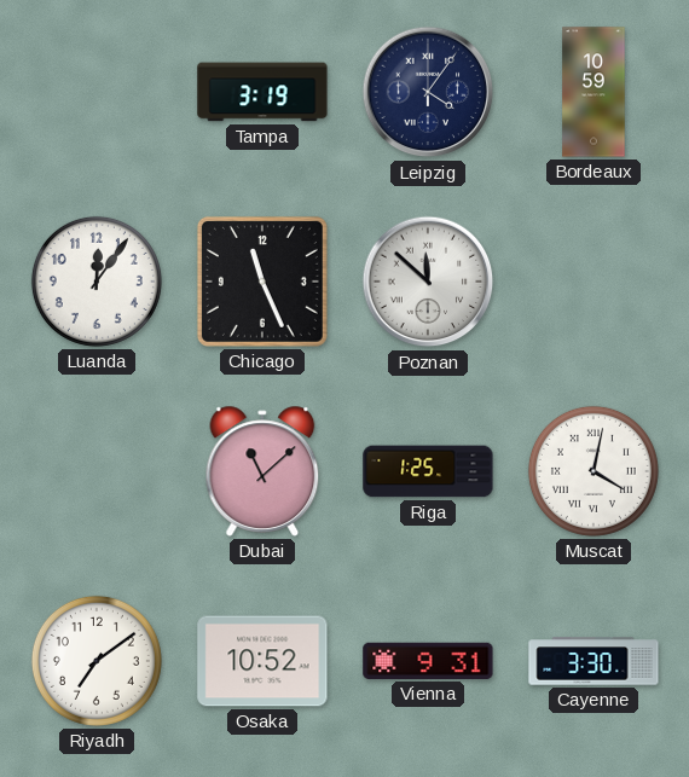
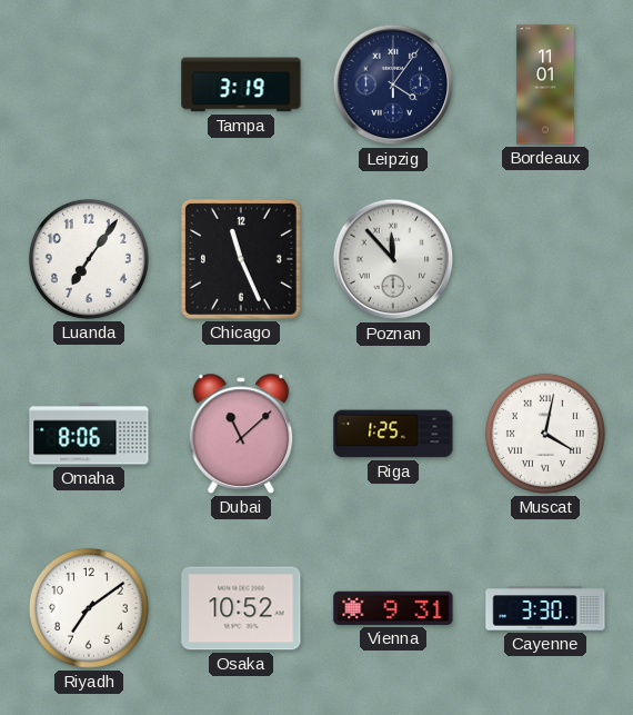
Bordeaux: 10:59 -> 11:01 (545, 85)
Luanda: 12:06 -> 7:06 (89, 259)
Poznan: 11:52 -> 11:53 (393, 259)
Omaha: none -> 8:06 (89, 434)
